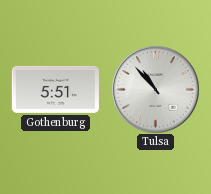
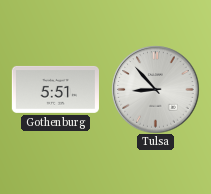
Tulsa: 10:53 -> 8:53 (155, 89)
